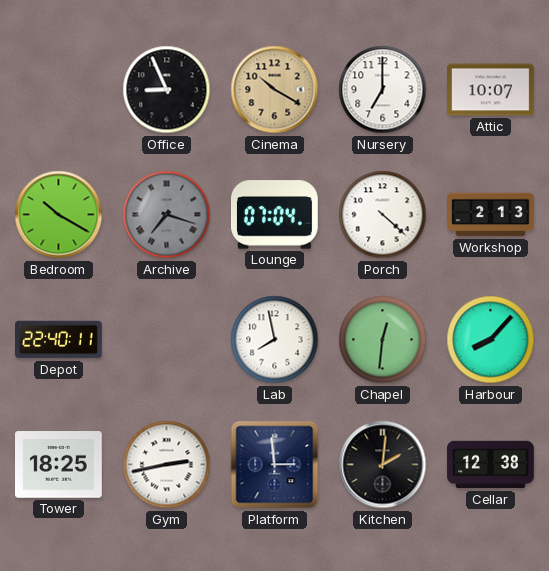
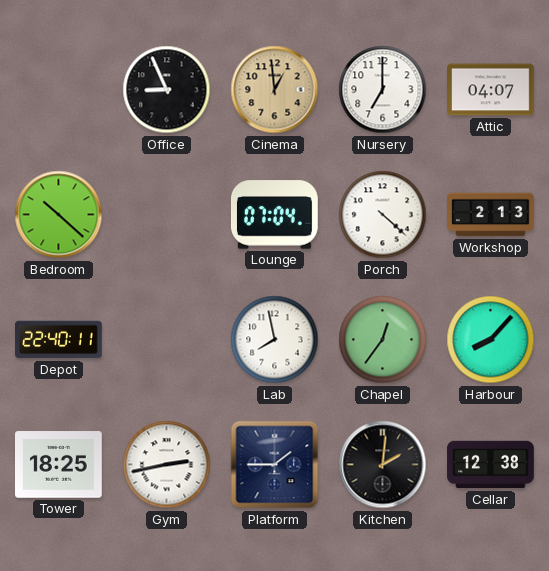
Cinema: 10:20 -> 12:59 (275, 90)
Attic: 10:07 -> 04:07 (491, 90)
Bedroom: 10:20 -> 10:22 (59, 215)
Archive: 7:18 -> none (167, 215)
Chapel: 12:31 -> 12:36 (383, 340)
Platform: 2:59 -> 1:45 (275, 465)
